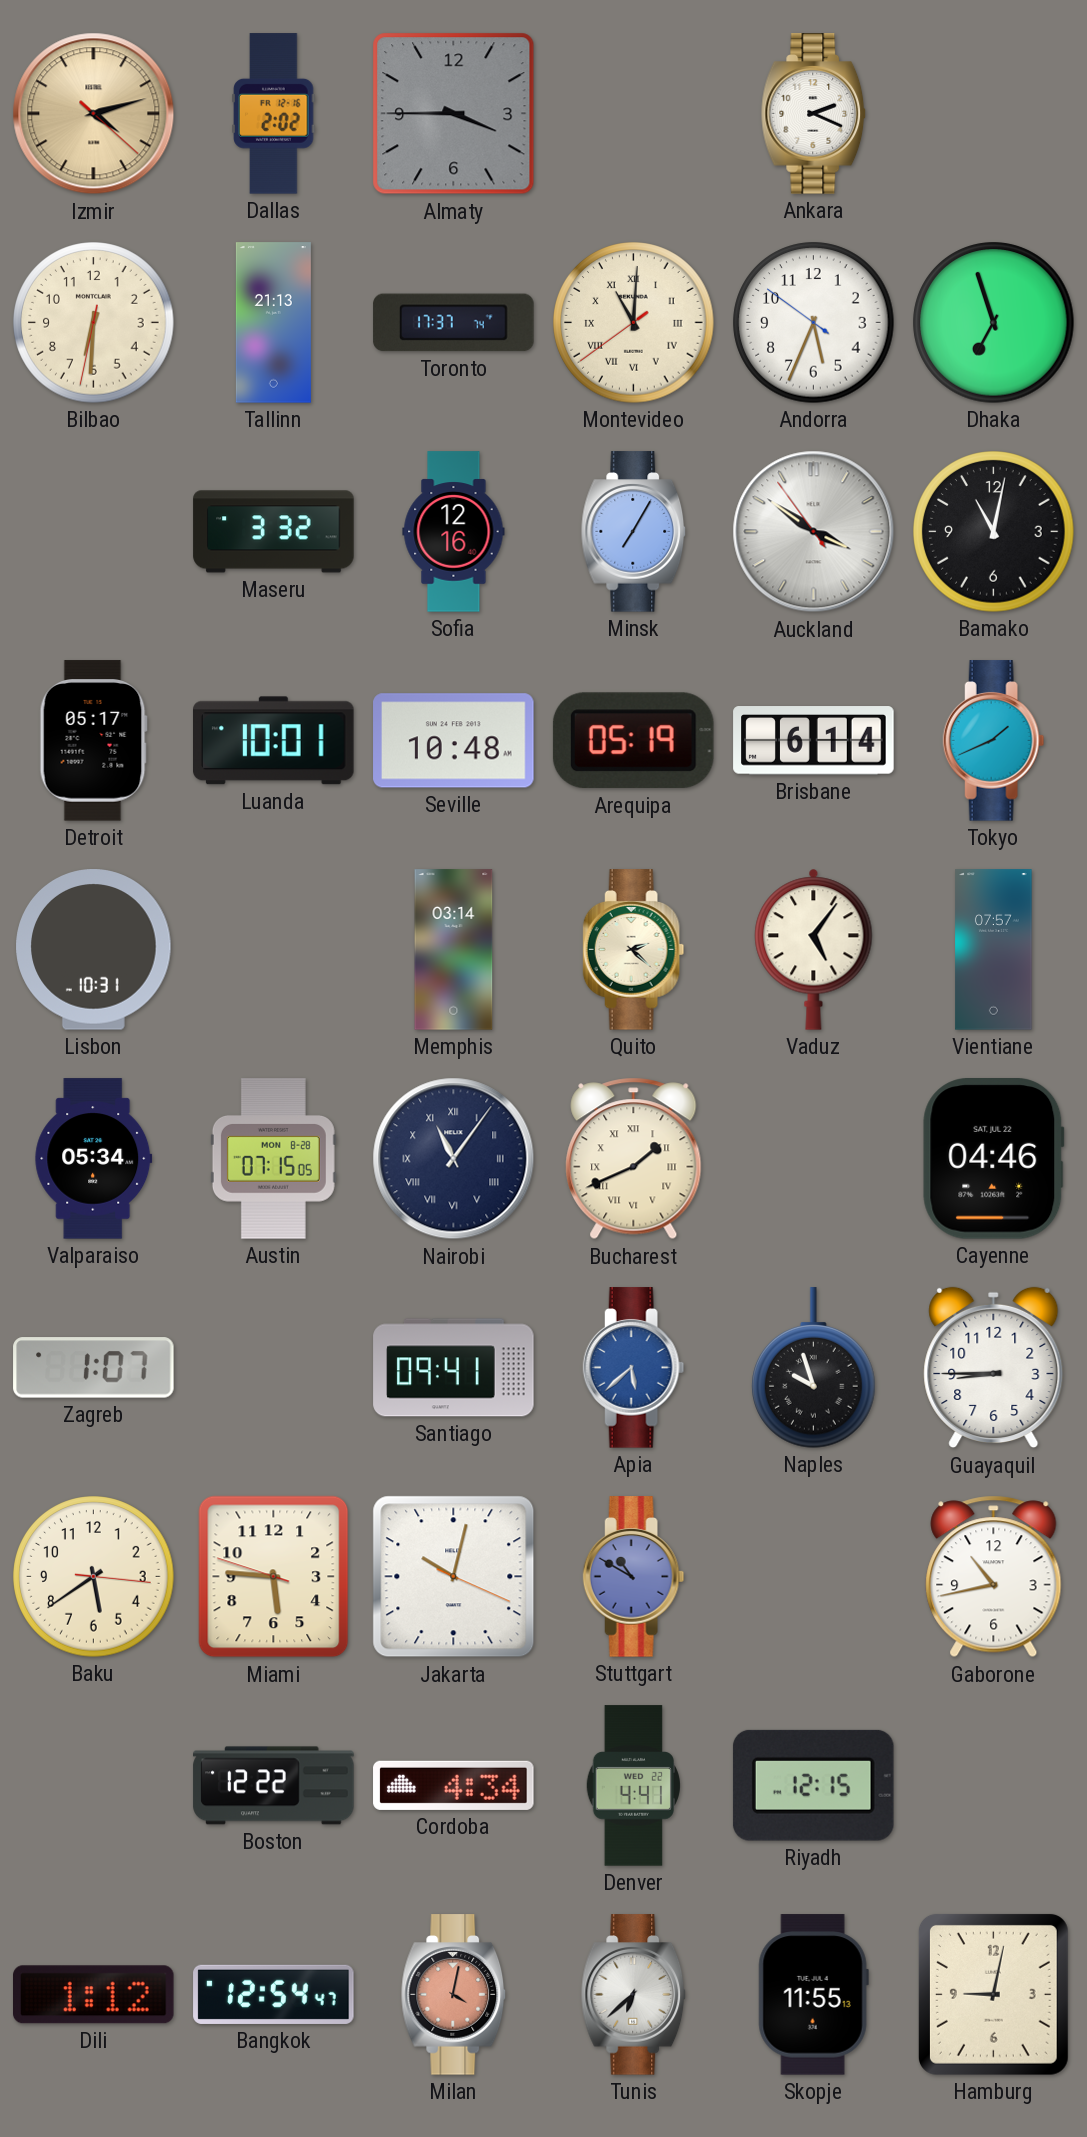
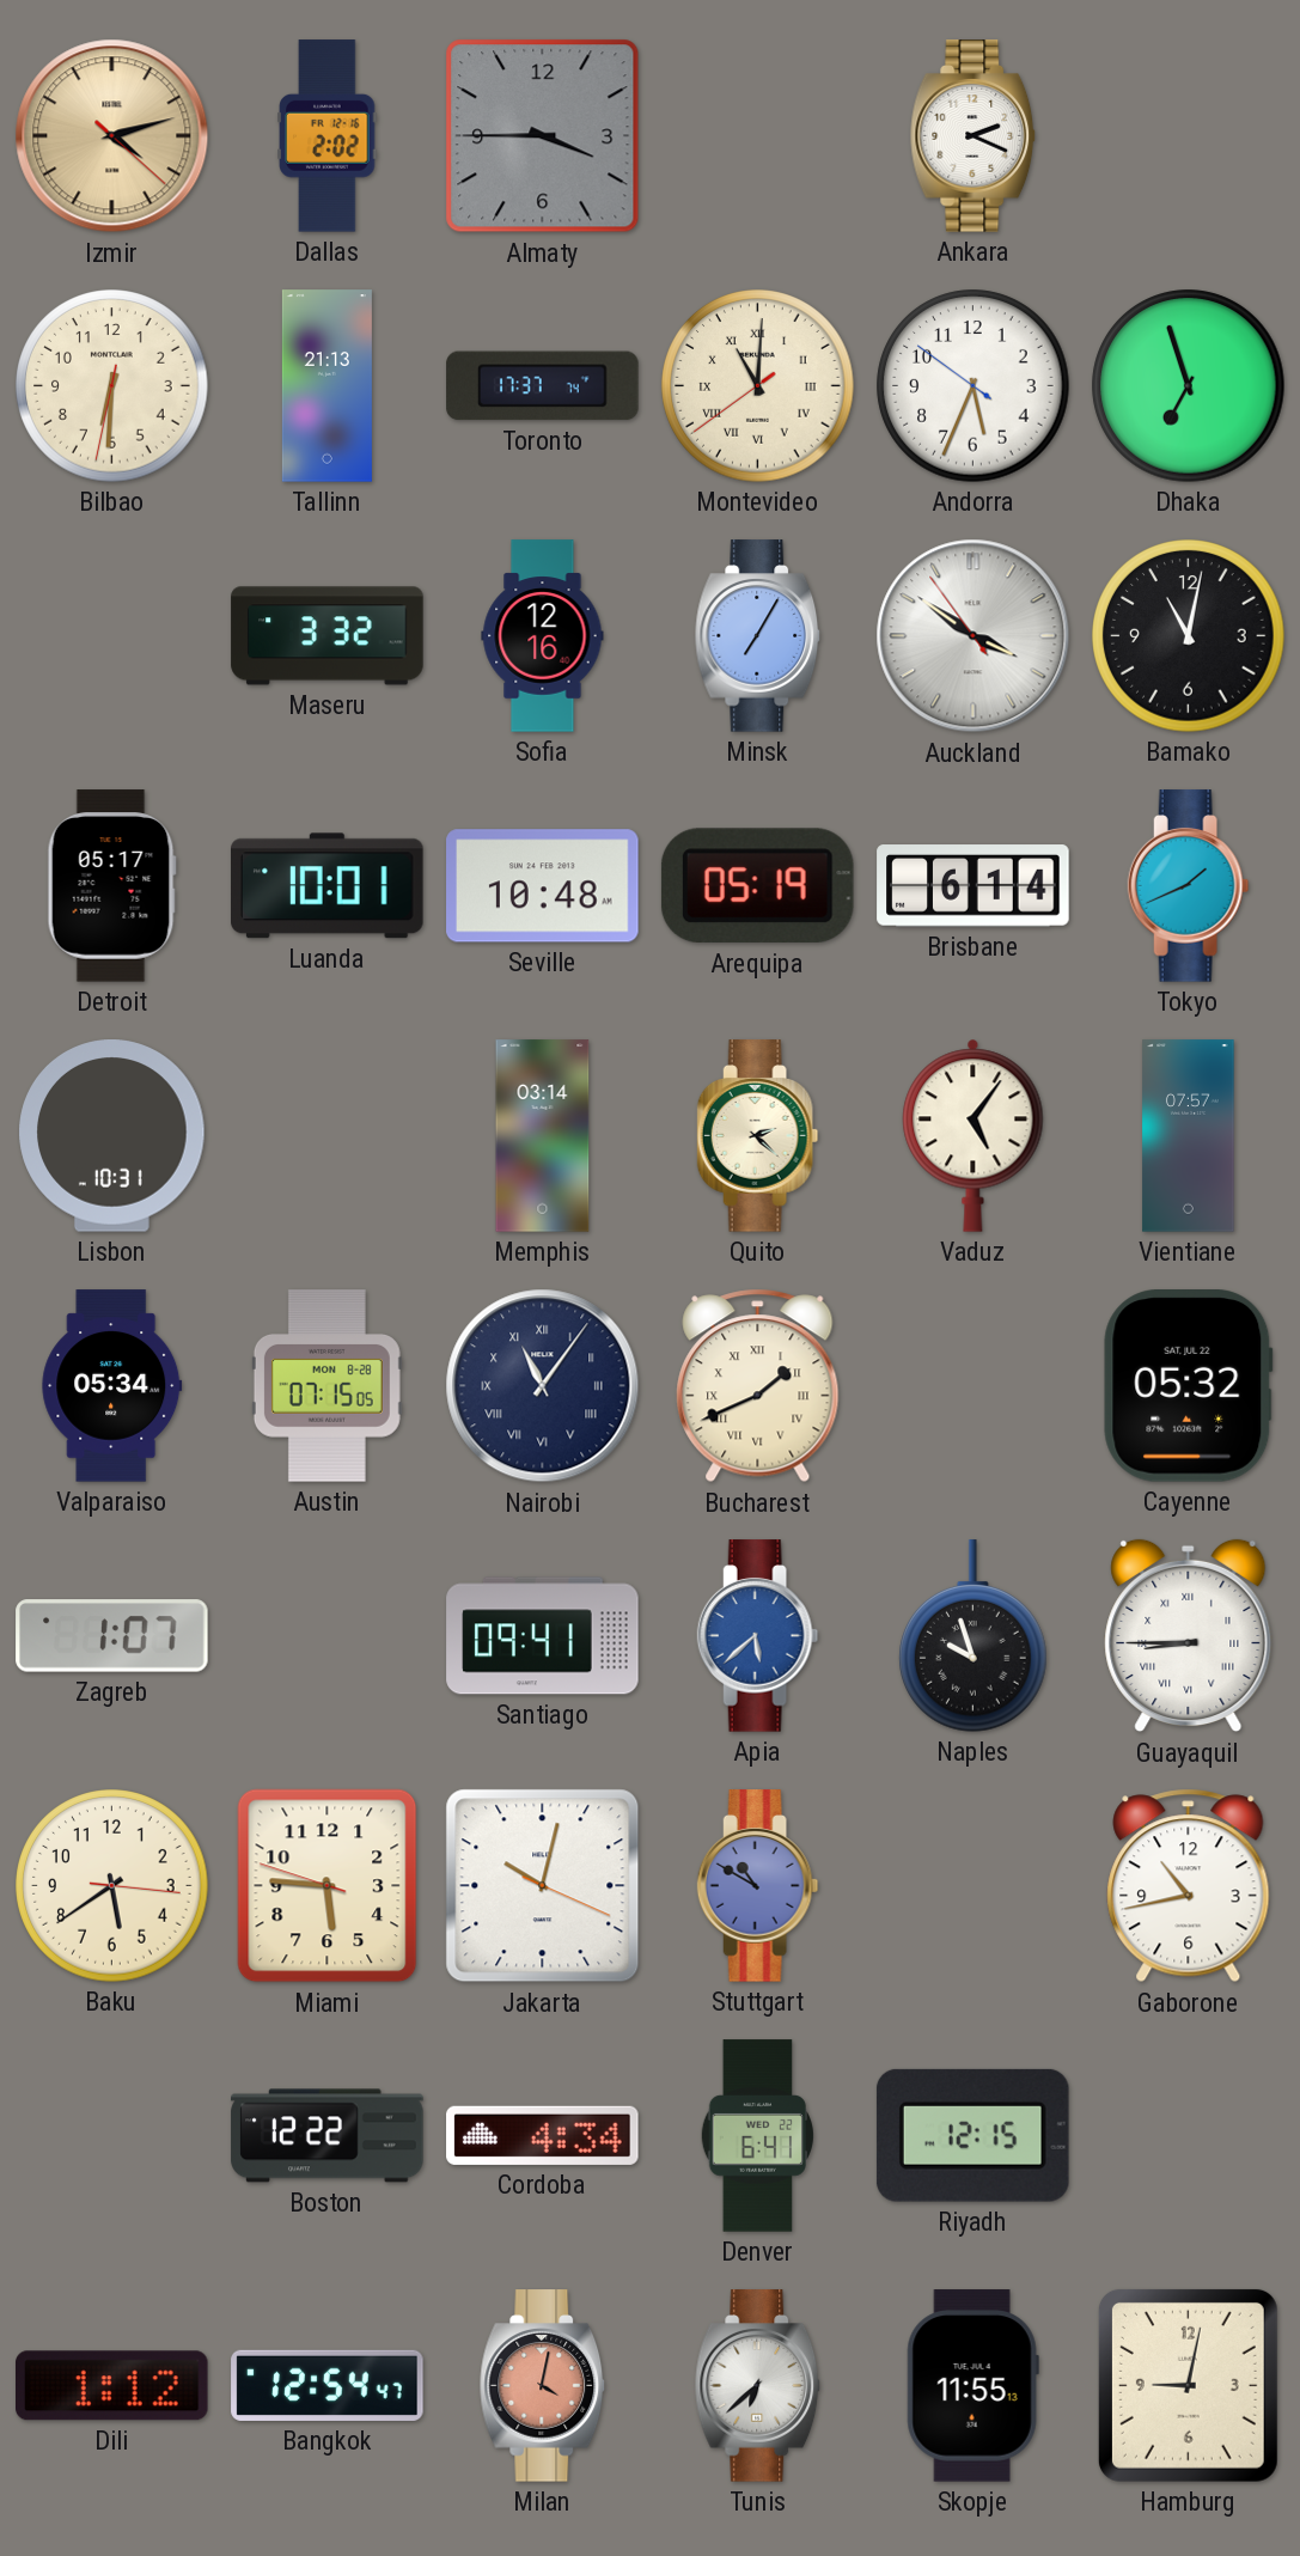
Cayenne: 04:46 -> 05:32 (1189, 1386)
Guayaquil numerals: Arabic -> Roman (1189, 1636)
Denver: 4:41 -> 6:41 (757, 2136)
